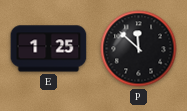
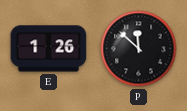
E: 1:25 -> 1:26 (49, 49)
